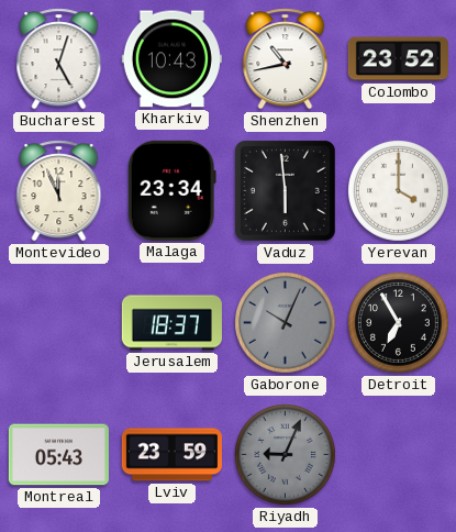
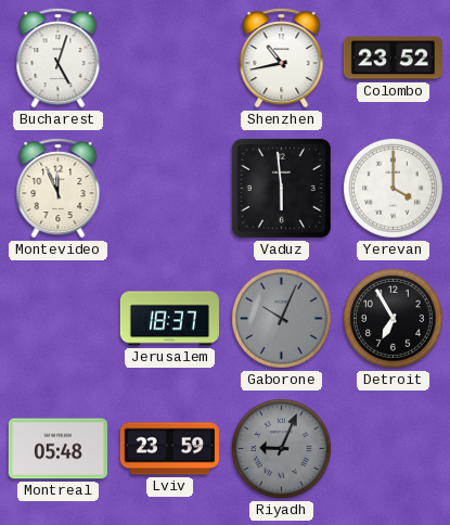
Kharkiv: 10:43 -> none (171, 59)
Malaga: 23:34 -> none (171, 190)
Montreal: 05:43 -> 05:48 (57, 449)
